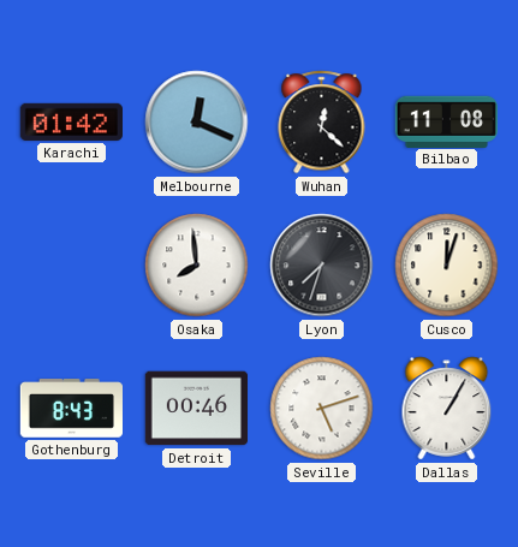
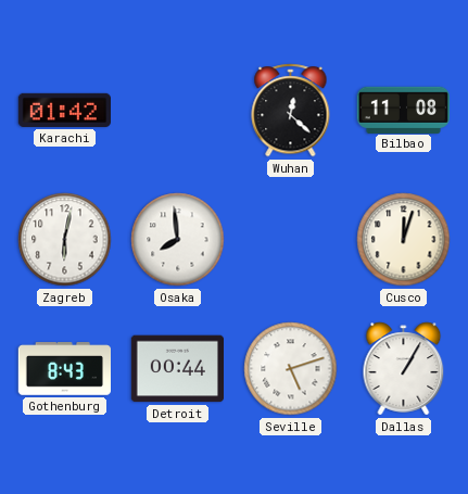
Melbourne: 12:19 -> none (197, 123)
Zagreb: none -> 6:02 (65, 240)
Lyon: 7:33 -> none (322, 266)
Detroit: 00:46 -> 00:44 (177, 369)
